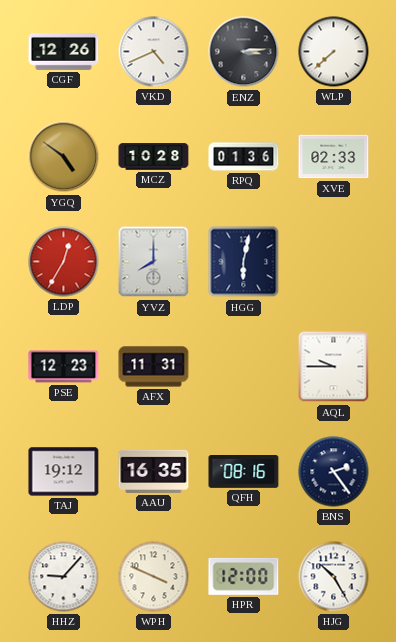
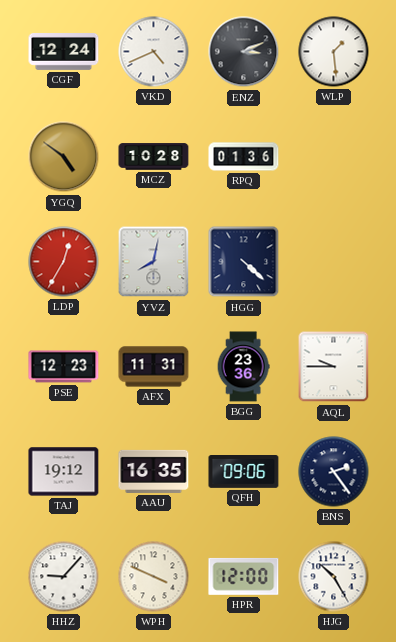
CGF: 12:26 -> 12:24 (64, 52)
ENZ: 3:14 -> 3:11 (244, 52)
WLP: 7:38 -> 1:29 (334, 52)
XVE: 02:33 -> none (334, 157)
YVZ: 8:00 -> 8:02 (154, 262)
HGG: 6:02 -> 4:22 (244, 262)
BGG: none -> 23:36 (243, 367)
QFH: 08:16 -> 09:06 (244, 472)
